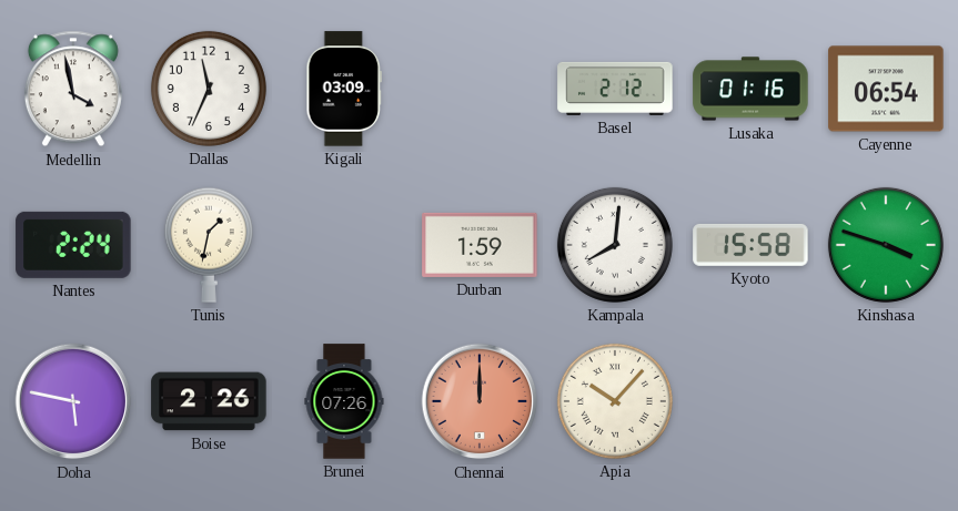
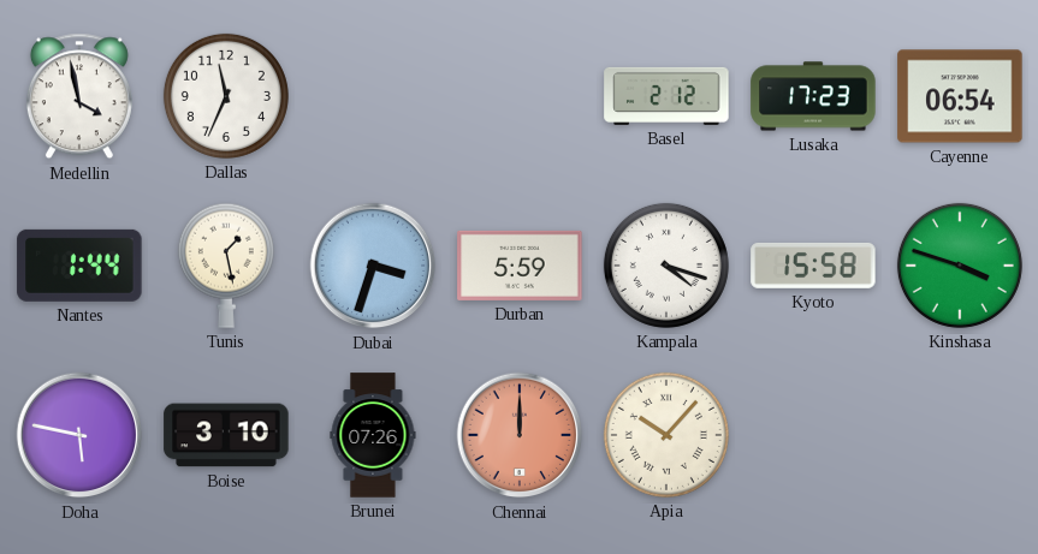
Kigali: 03:09 -> none (344, 89)
Lusaka: 01:16 -> 17:23 (813, 96)
Nantes: 2:24 -> 1:44 (79, 266)
Tunis: 1:32 -> 1:28 (226, 266)
Dubai: none -> 3:33 (373, 266)
Durban: 1:59 -> 5:59 (520, 266)
Kampala: 8:01 -> 4:18 (666, 266)
Boise: 2:26 -> 3:10 (226, 435)
